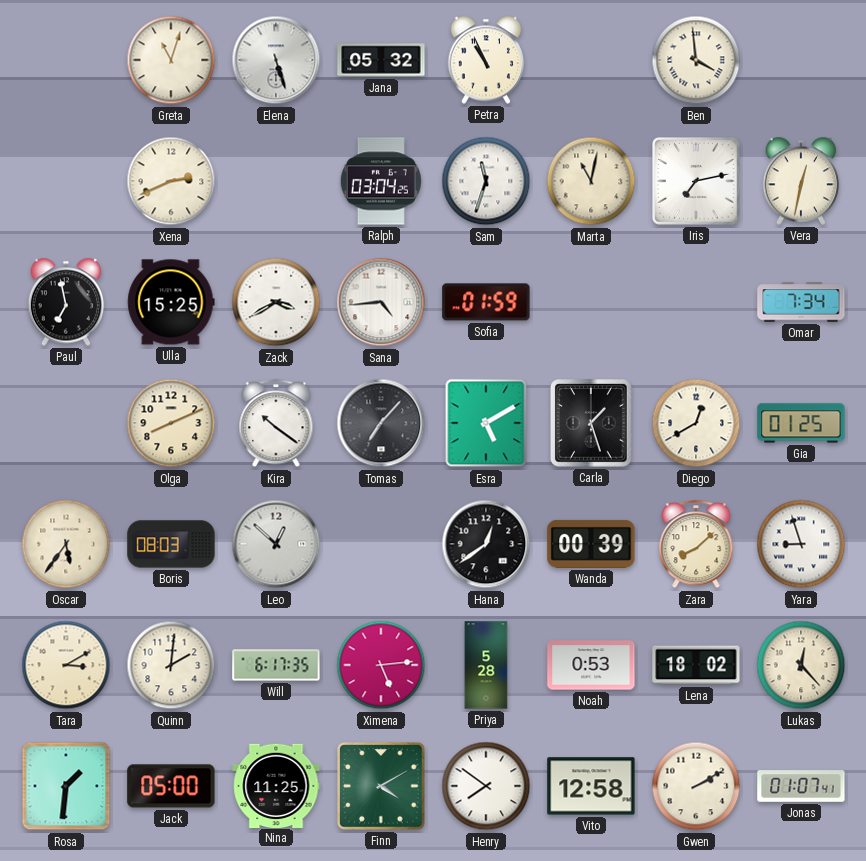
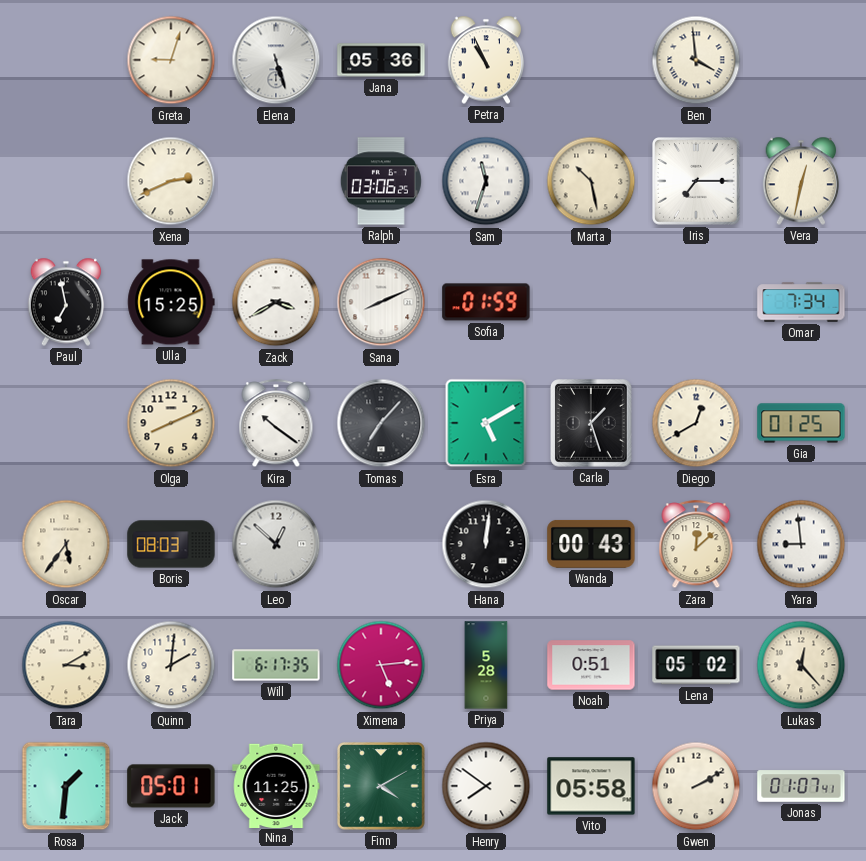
Greta: 11:03 -> 9:03 (171, 60)
Jana: 05:32 -> 05:36 (381, 60)
Ralph: 03:04 -> 03:06 (381, 181)
Marta: 11:02 -> 10:28 (591, 181)
Iris: 7:13 -> 7:15 (696, 181)
Sana: 4:44 -> 8:11 (381, 302)
Hana: 12:39 -> 12:01 (486, 544)
Wanda: 00:39 -> 00:43 (591, 544)
Zara: 8:08 -> 12:08 (696, 545)
Yara: 8:57 -> 8:59 (801, 544)
Noah: 0:53 -> 0:51 (591, 665)
Lena: 18:02 -> 05:02 (696, 665)
Jack: 05:00 -> 05:01 (171, 786)
Vito: 12:58 -> 05:58 (591, 786)
